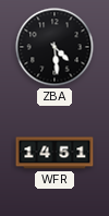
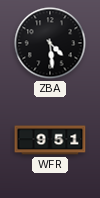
WFR: 14:51 -> 9:51 (50, 140)
